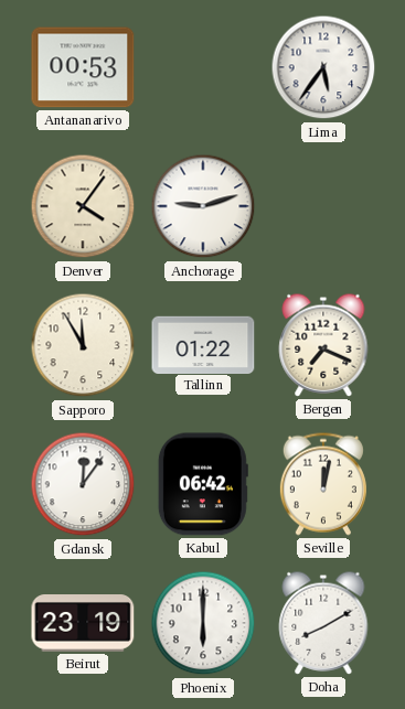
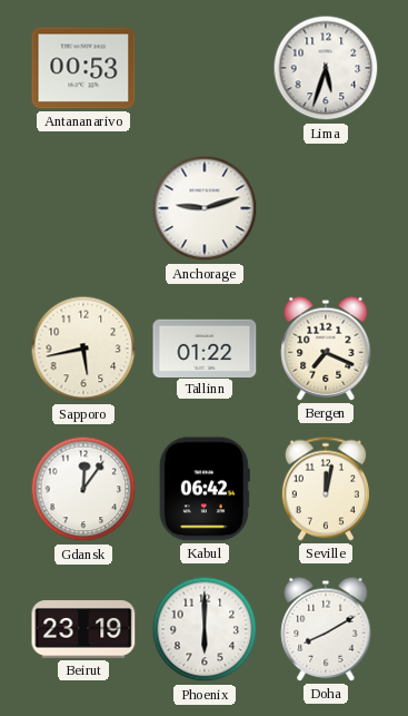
Lima: 5:36 -> 5:33 (326, 68)
Denver: 4:06 -> none (83, 206)
Sapporo: 11:55 -> 5:43 (83, 349)
